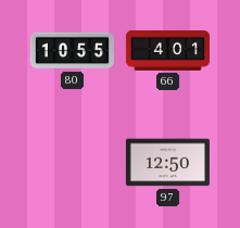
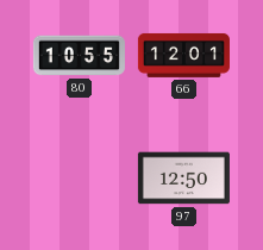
66: 4:01 -> 12:01 (183, 55)
